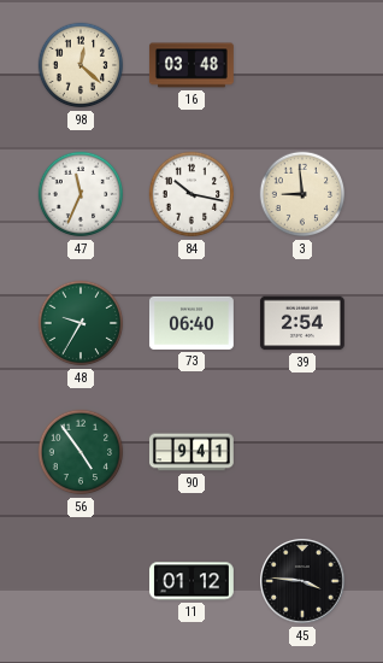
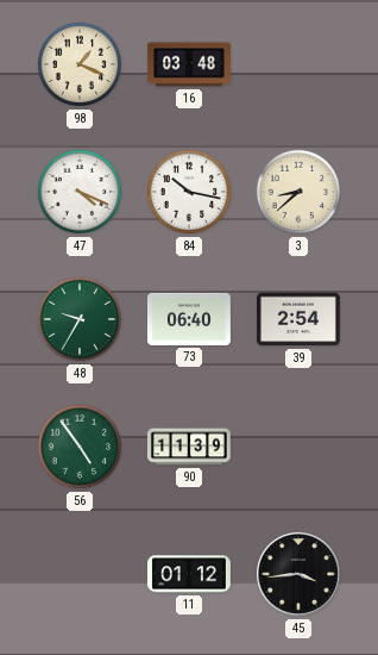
98: 12:22 -> 1:19 (80, 64)
47: 11:34 -> 4:19 (80, 192)
3: 8:59 -> 8:38 (298, 192)
90: 9:41 -> 11:39 (189, 447)
45: 3:46 -> 3:44 (298, 574)
